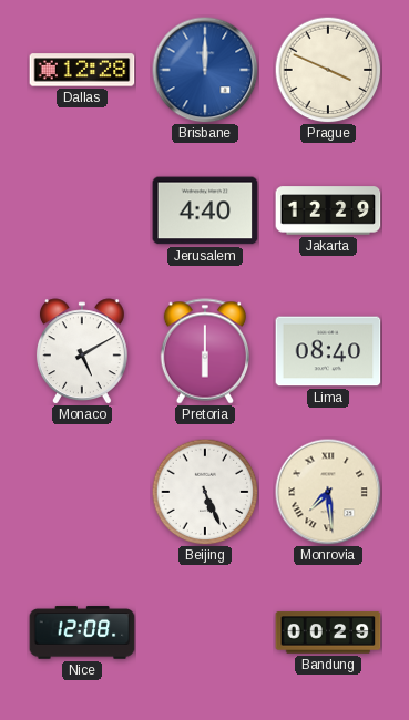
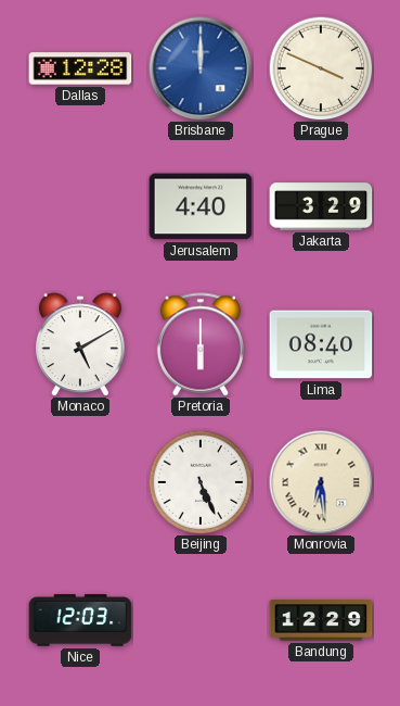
Jakarta: 12:29 -> 3:29 (321, 206)
Monrovia: 7:29 -> 6:29 (321, 482)
Nice: 12:08 -> 12:03 (80, 620)
Bandung: 00:29 -> 12:29 (321, 620)
